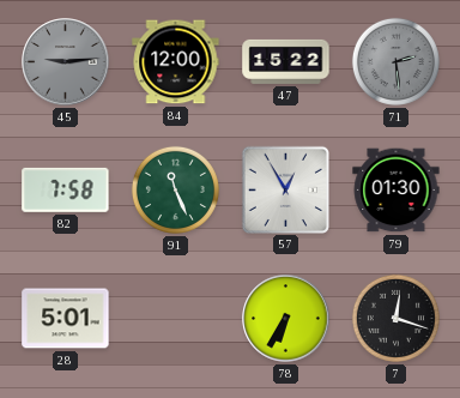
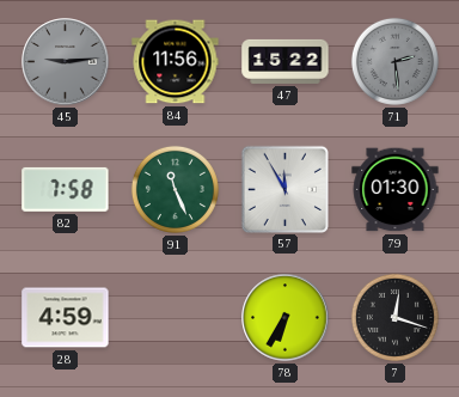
84: 12:00 -> 11:56 (176, 62)
57: 12:55 -> 11:55 (284, 189)
28: 5:01 -> 4:59 (66, 318)
